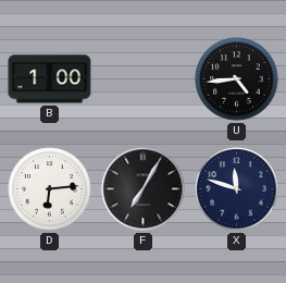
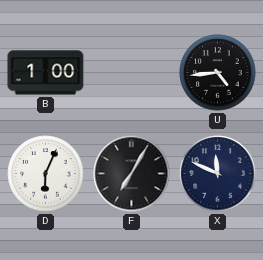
D: 6:14 -> 6:04 (46, 174)
X: 11:48 -> 11:49 (218, 174)
